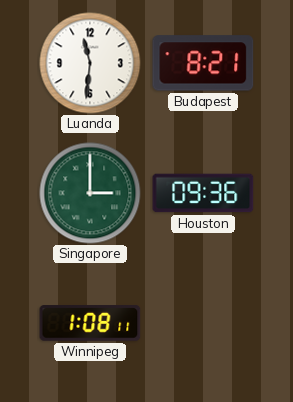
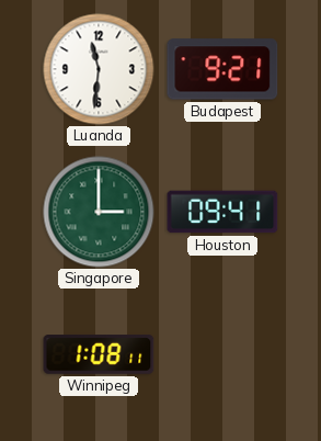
Budapest: 8:21 -> 9:21 (222, 69)
Houston: 09:36 -> 09:41 (222, 212)
